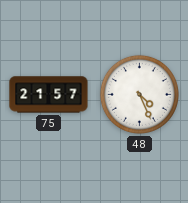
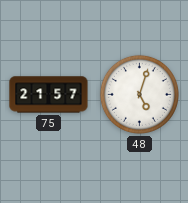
48: 4:26 -> 5:03 (139, 94)
